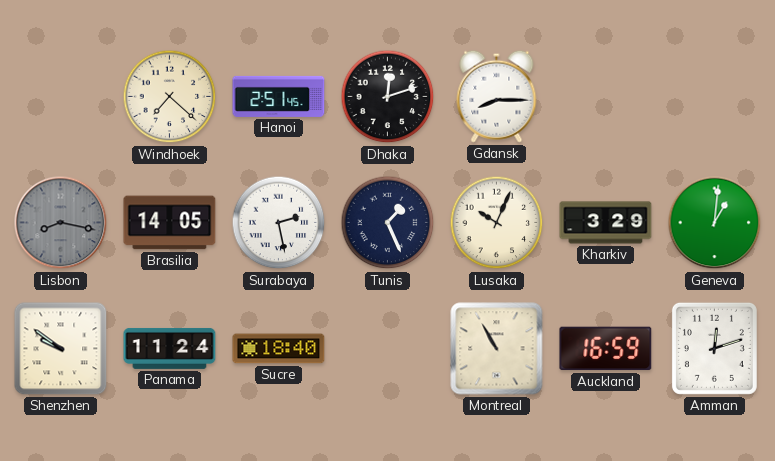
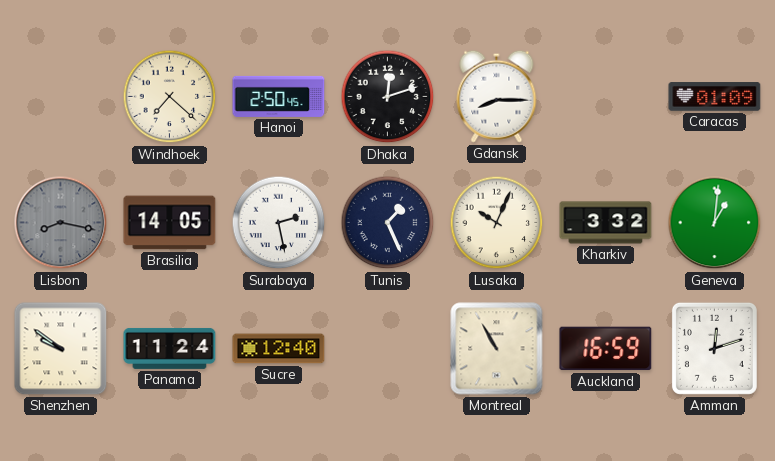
Hanoi: 2:51 -> 2:50 (279, 96)
Caracas: none -> 01:09 (715, 97)
Kharkiv: 3:29 -> 3:32 (606, 223)
Sucre: 18:40 -> 12:40 (279, 349)
